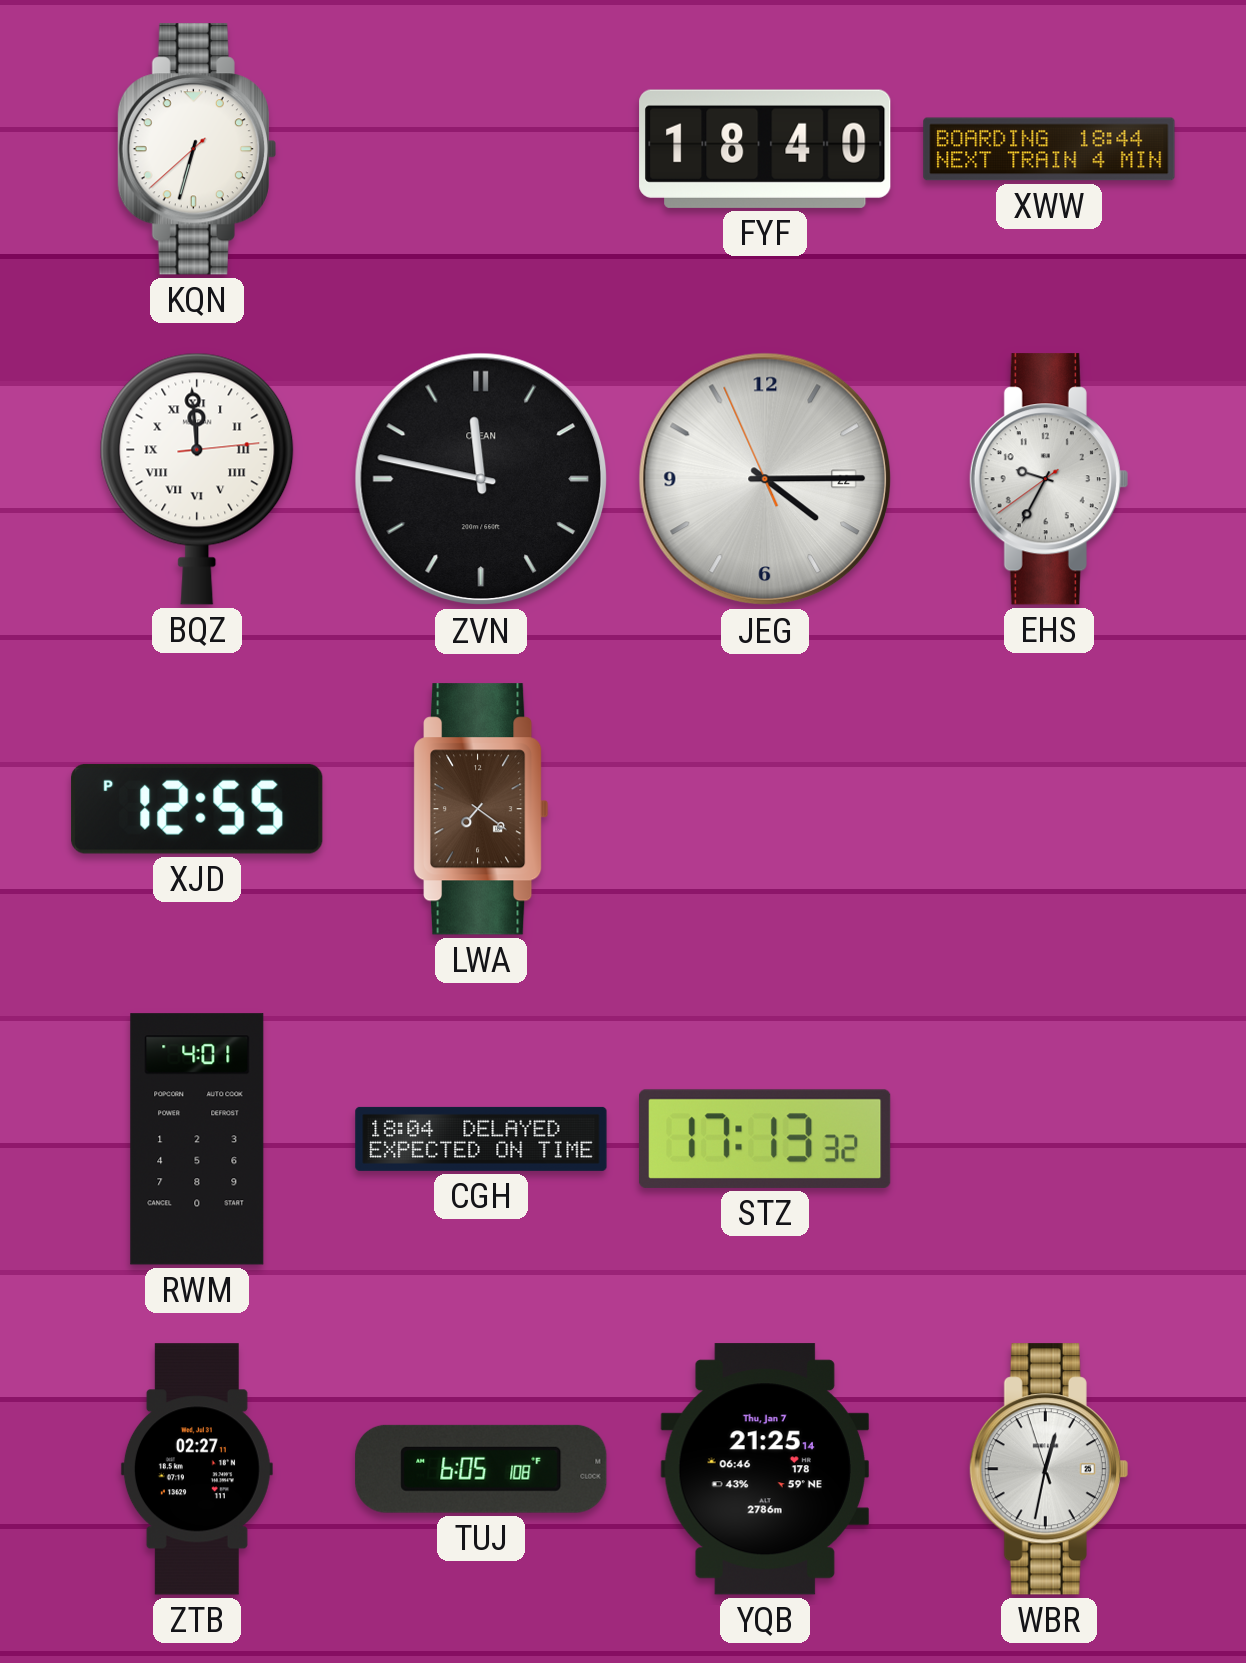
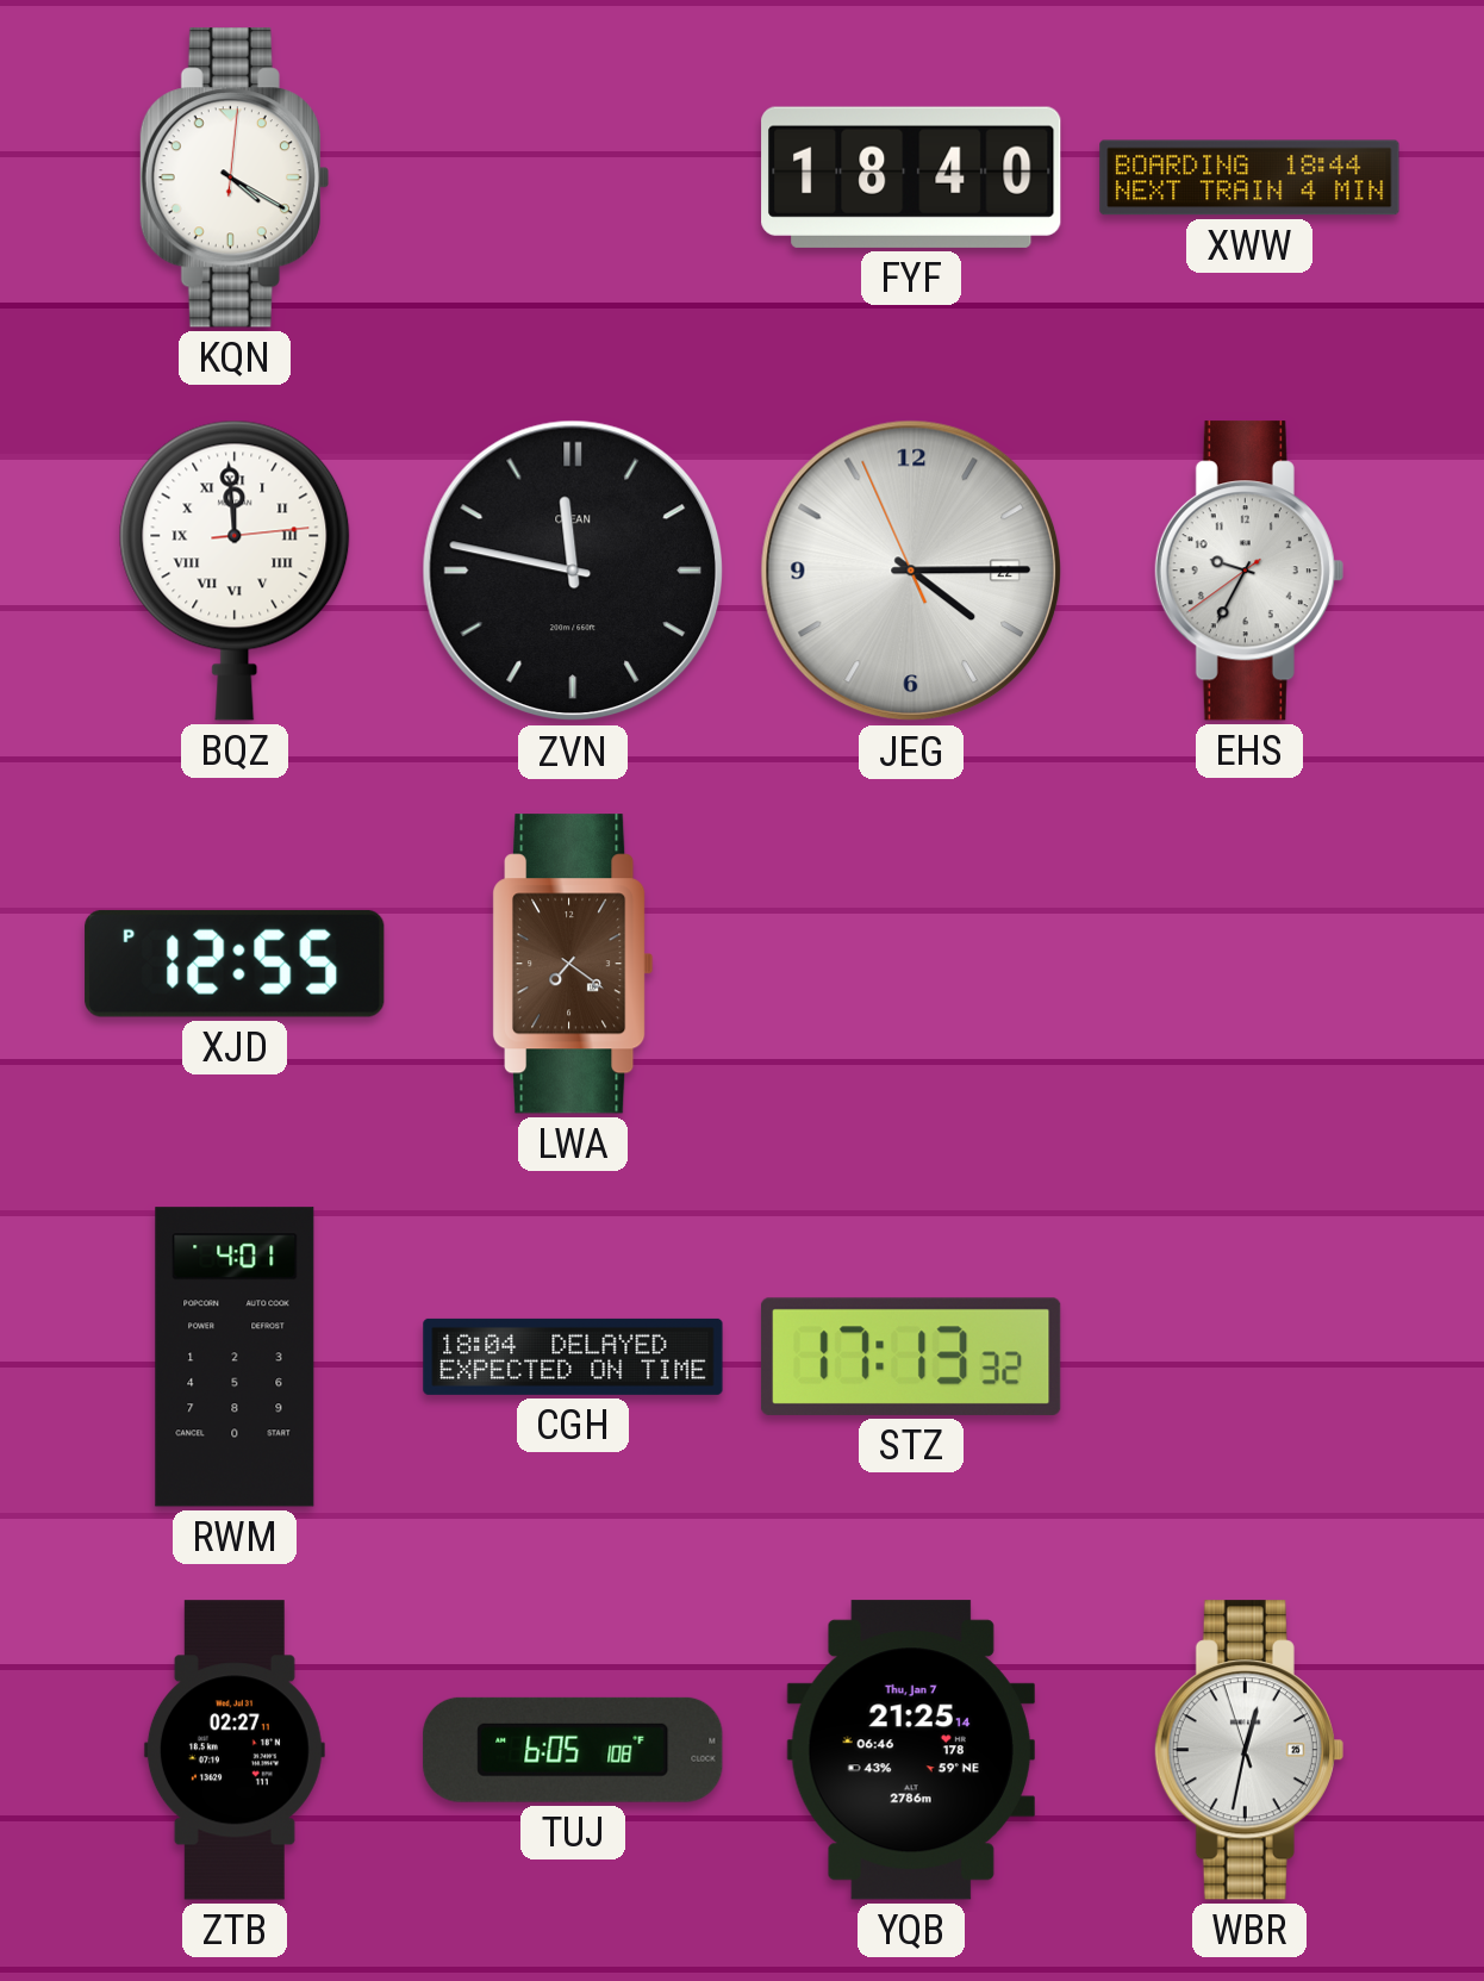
KQN: 6:32 -> 4:20 (235, 177)
